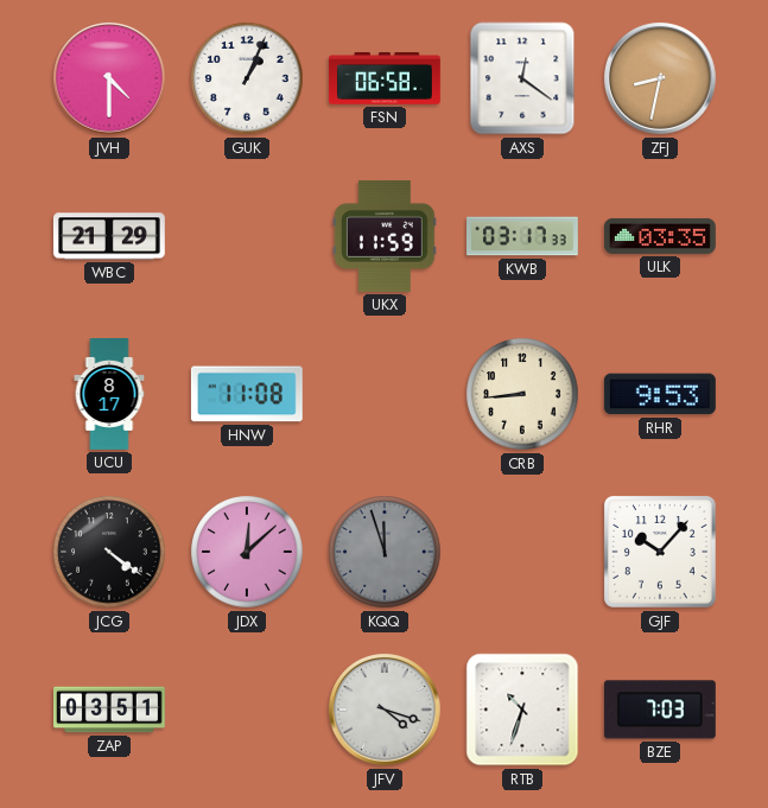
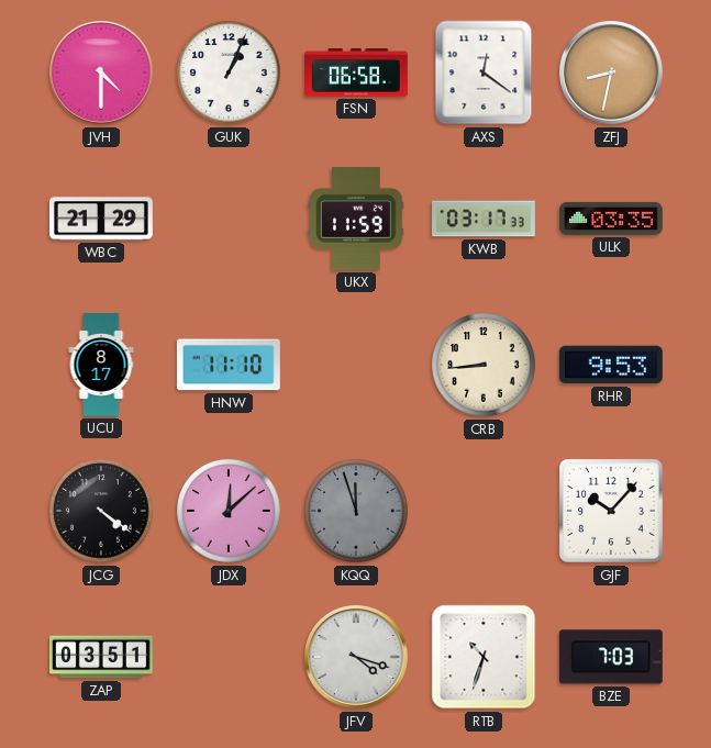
HNW: 11:08 -> 11:10 (229, 365)
